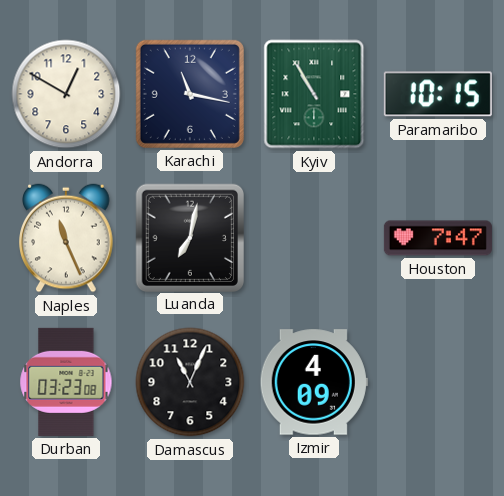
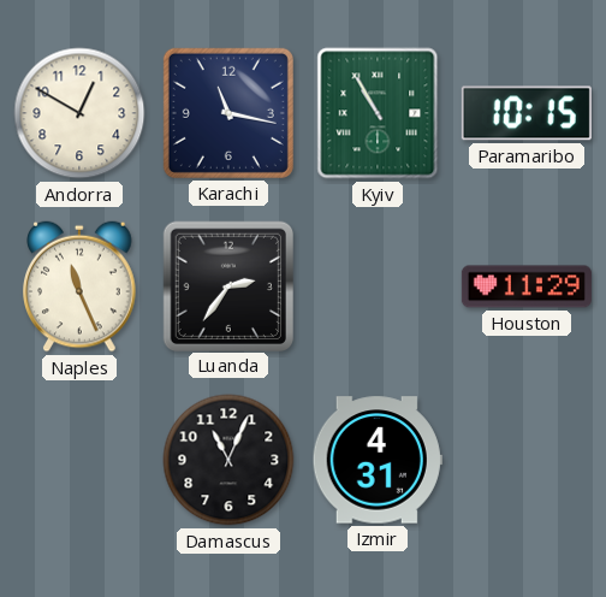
Luanda: 7:02 -> 2:36 (227, 285)
Houston: 7:47 -> 11:29 (527, 286)
Durban: 03:23 -> none (66, 382)
Izmir: 4:09 -> 4:31 (378, 460)
